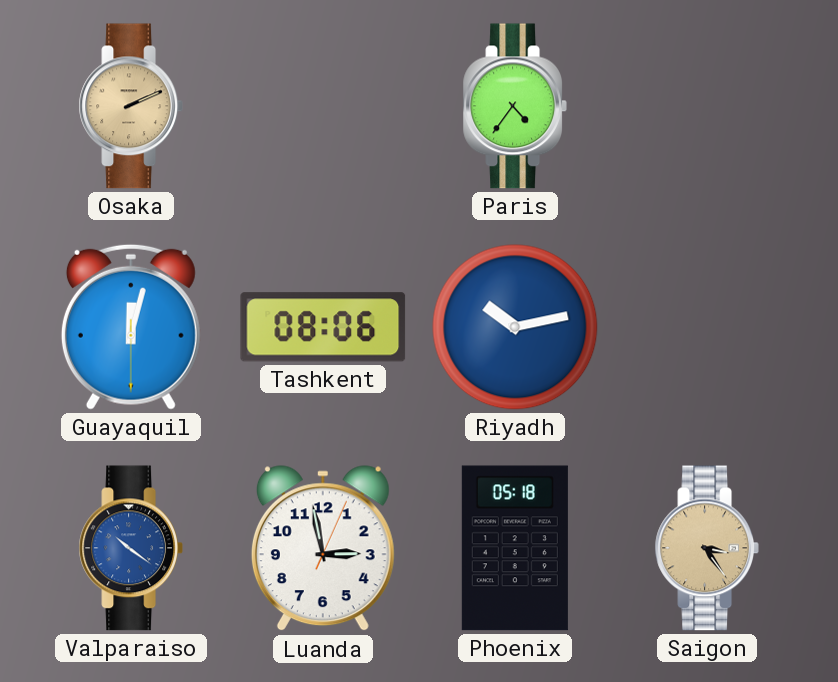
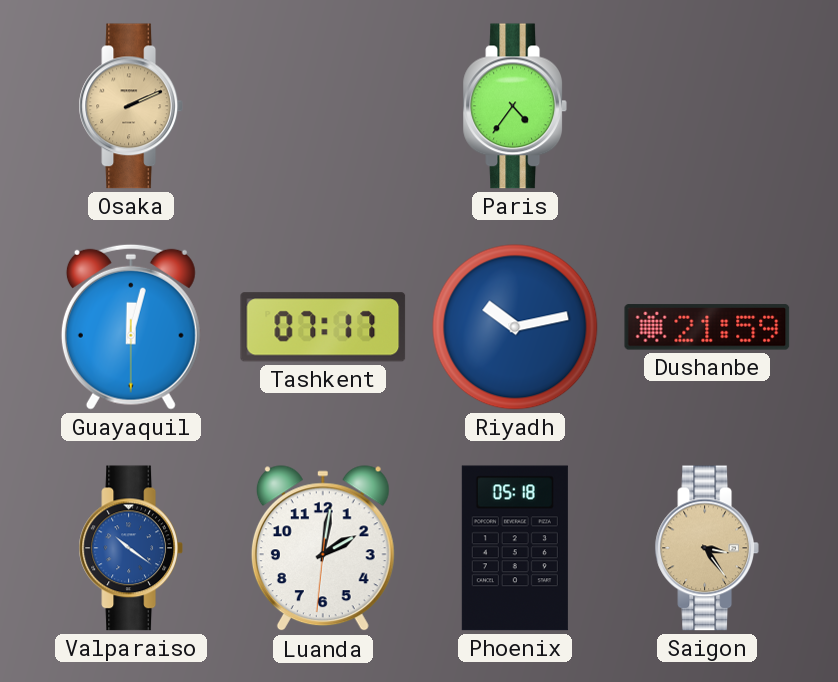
Tashkent: 08:06 -> 07:17 (323, 327)
Dushanbe: none -> 21:59 (707, 327)
Luanda: 2:58 -> 2:01 (323, 549)
